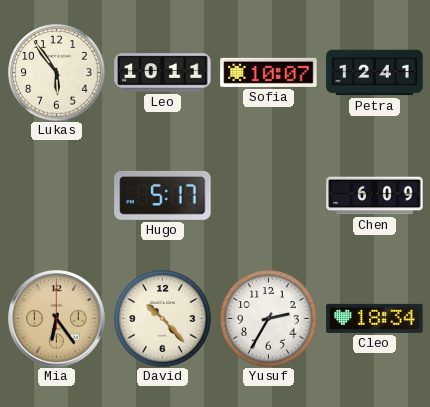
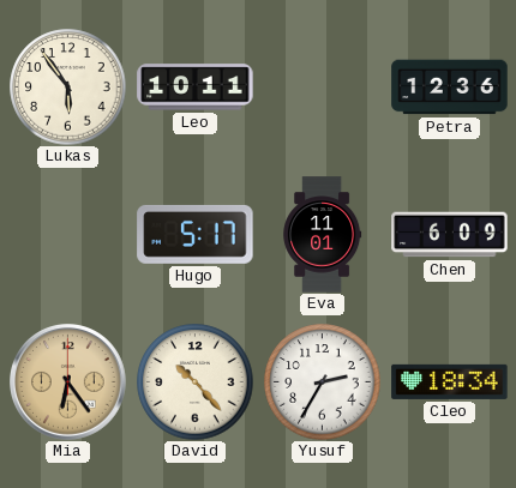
Sofia: 10:07 -> none (269, 72)
Petra: 12:41 -> 12:36 (450, 88)
Eva: none -> 11:01 (323, 235)
